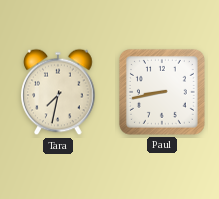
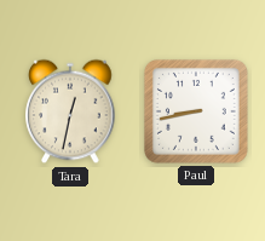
Tara: 7:32 -> 12:32 (70, 111)
